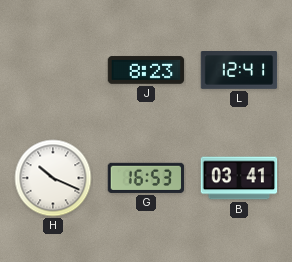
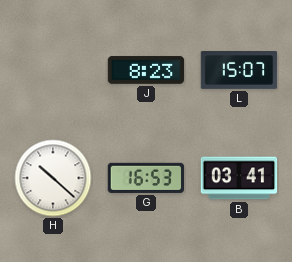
L: 12:41 -> 15:07 (239, 71)
H: 10:19 -> 10:22 (53, 178)
